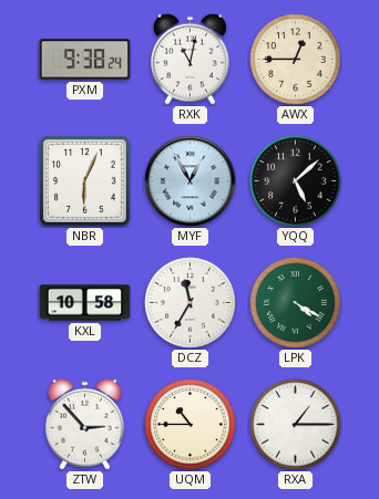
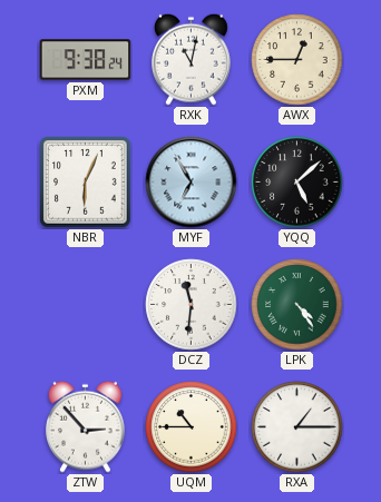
MYF: 12:55 -> 6:55 (192, 183)
KXL: 10:58 -> none (85, 303)
DCZ: 11:35 -> 11:31 (192, 305)
LPK: 4:20 -> 4:24 (297, 305)
